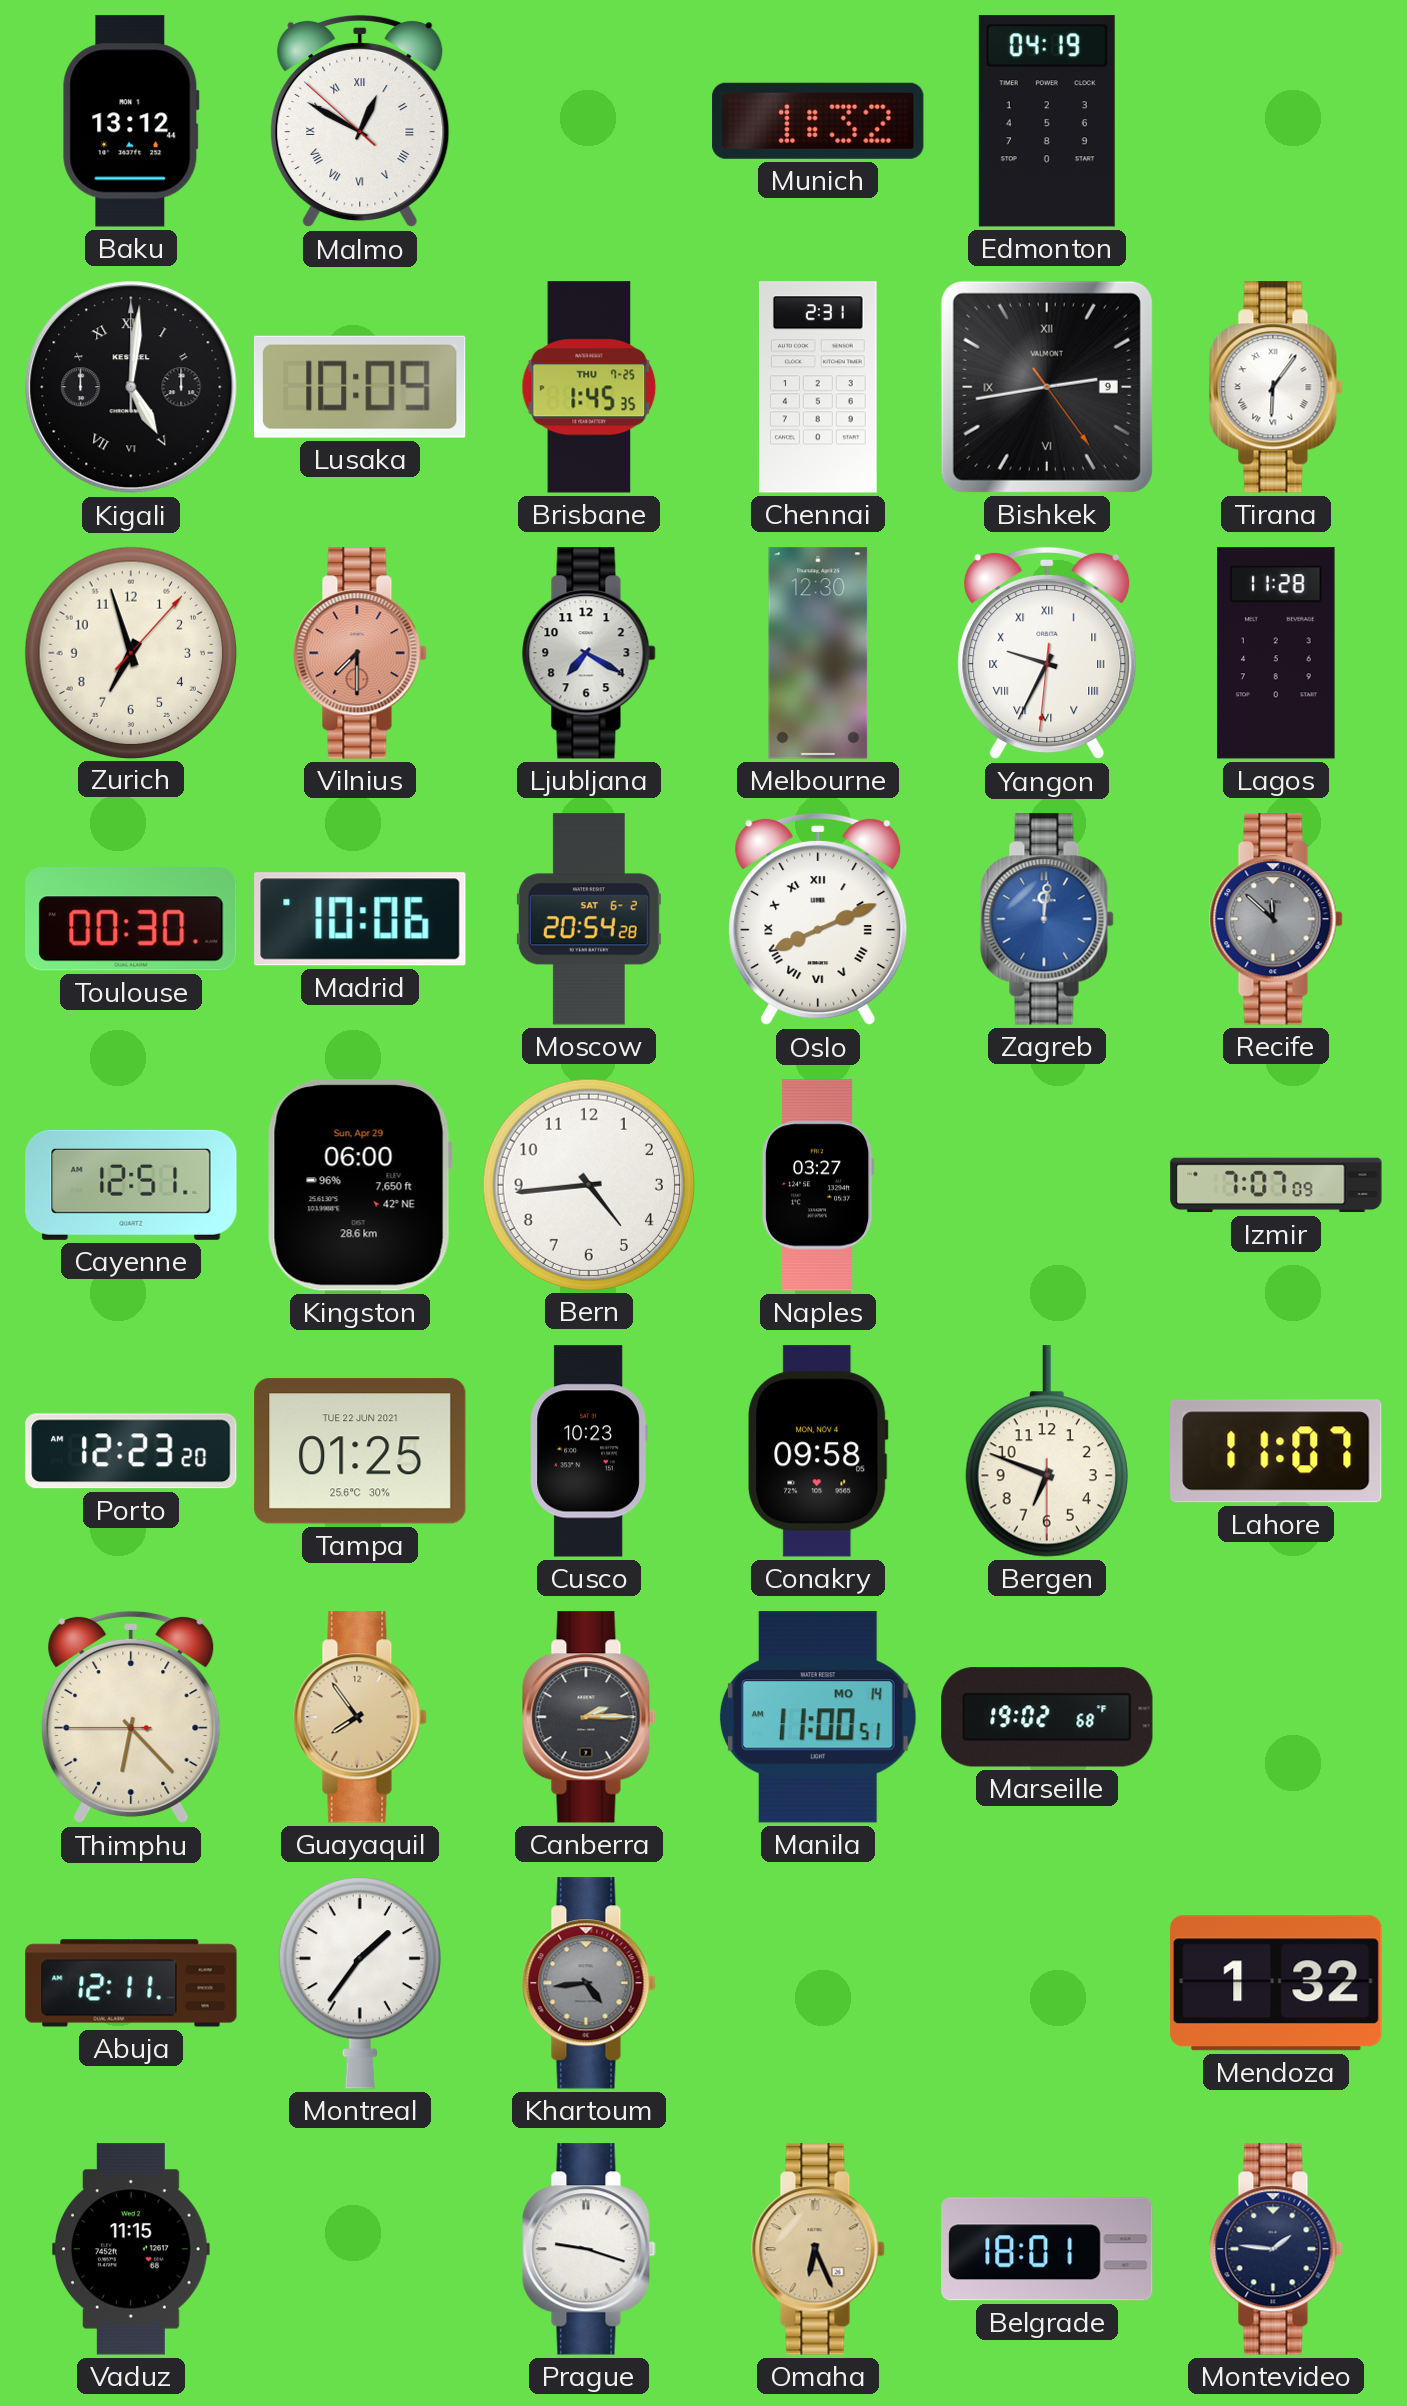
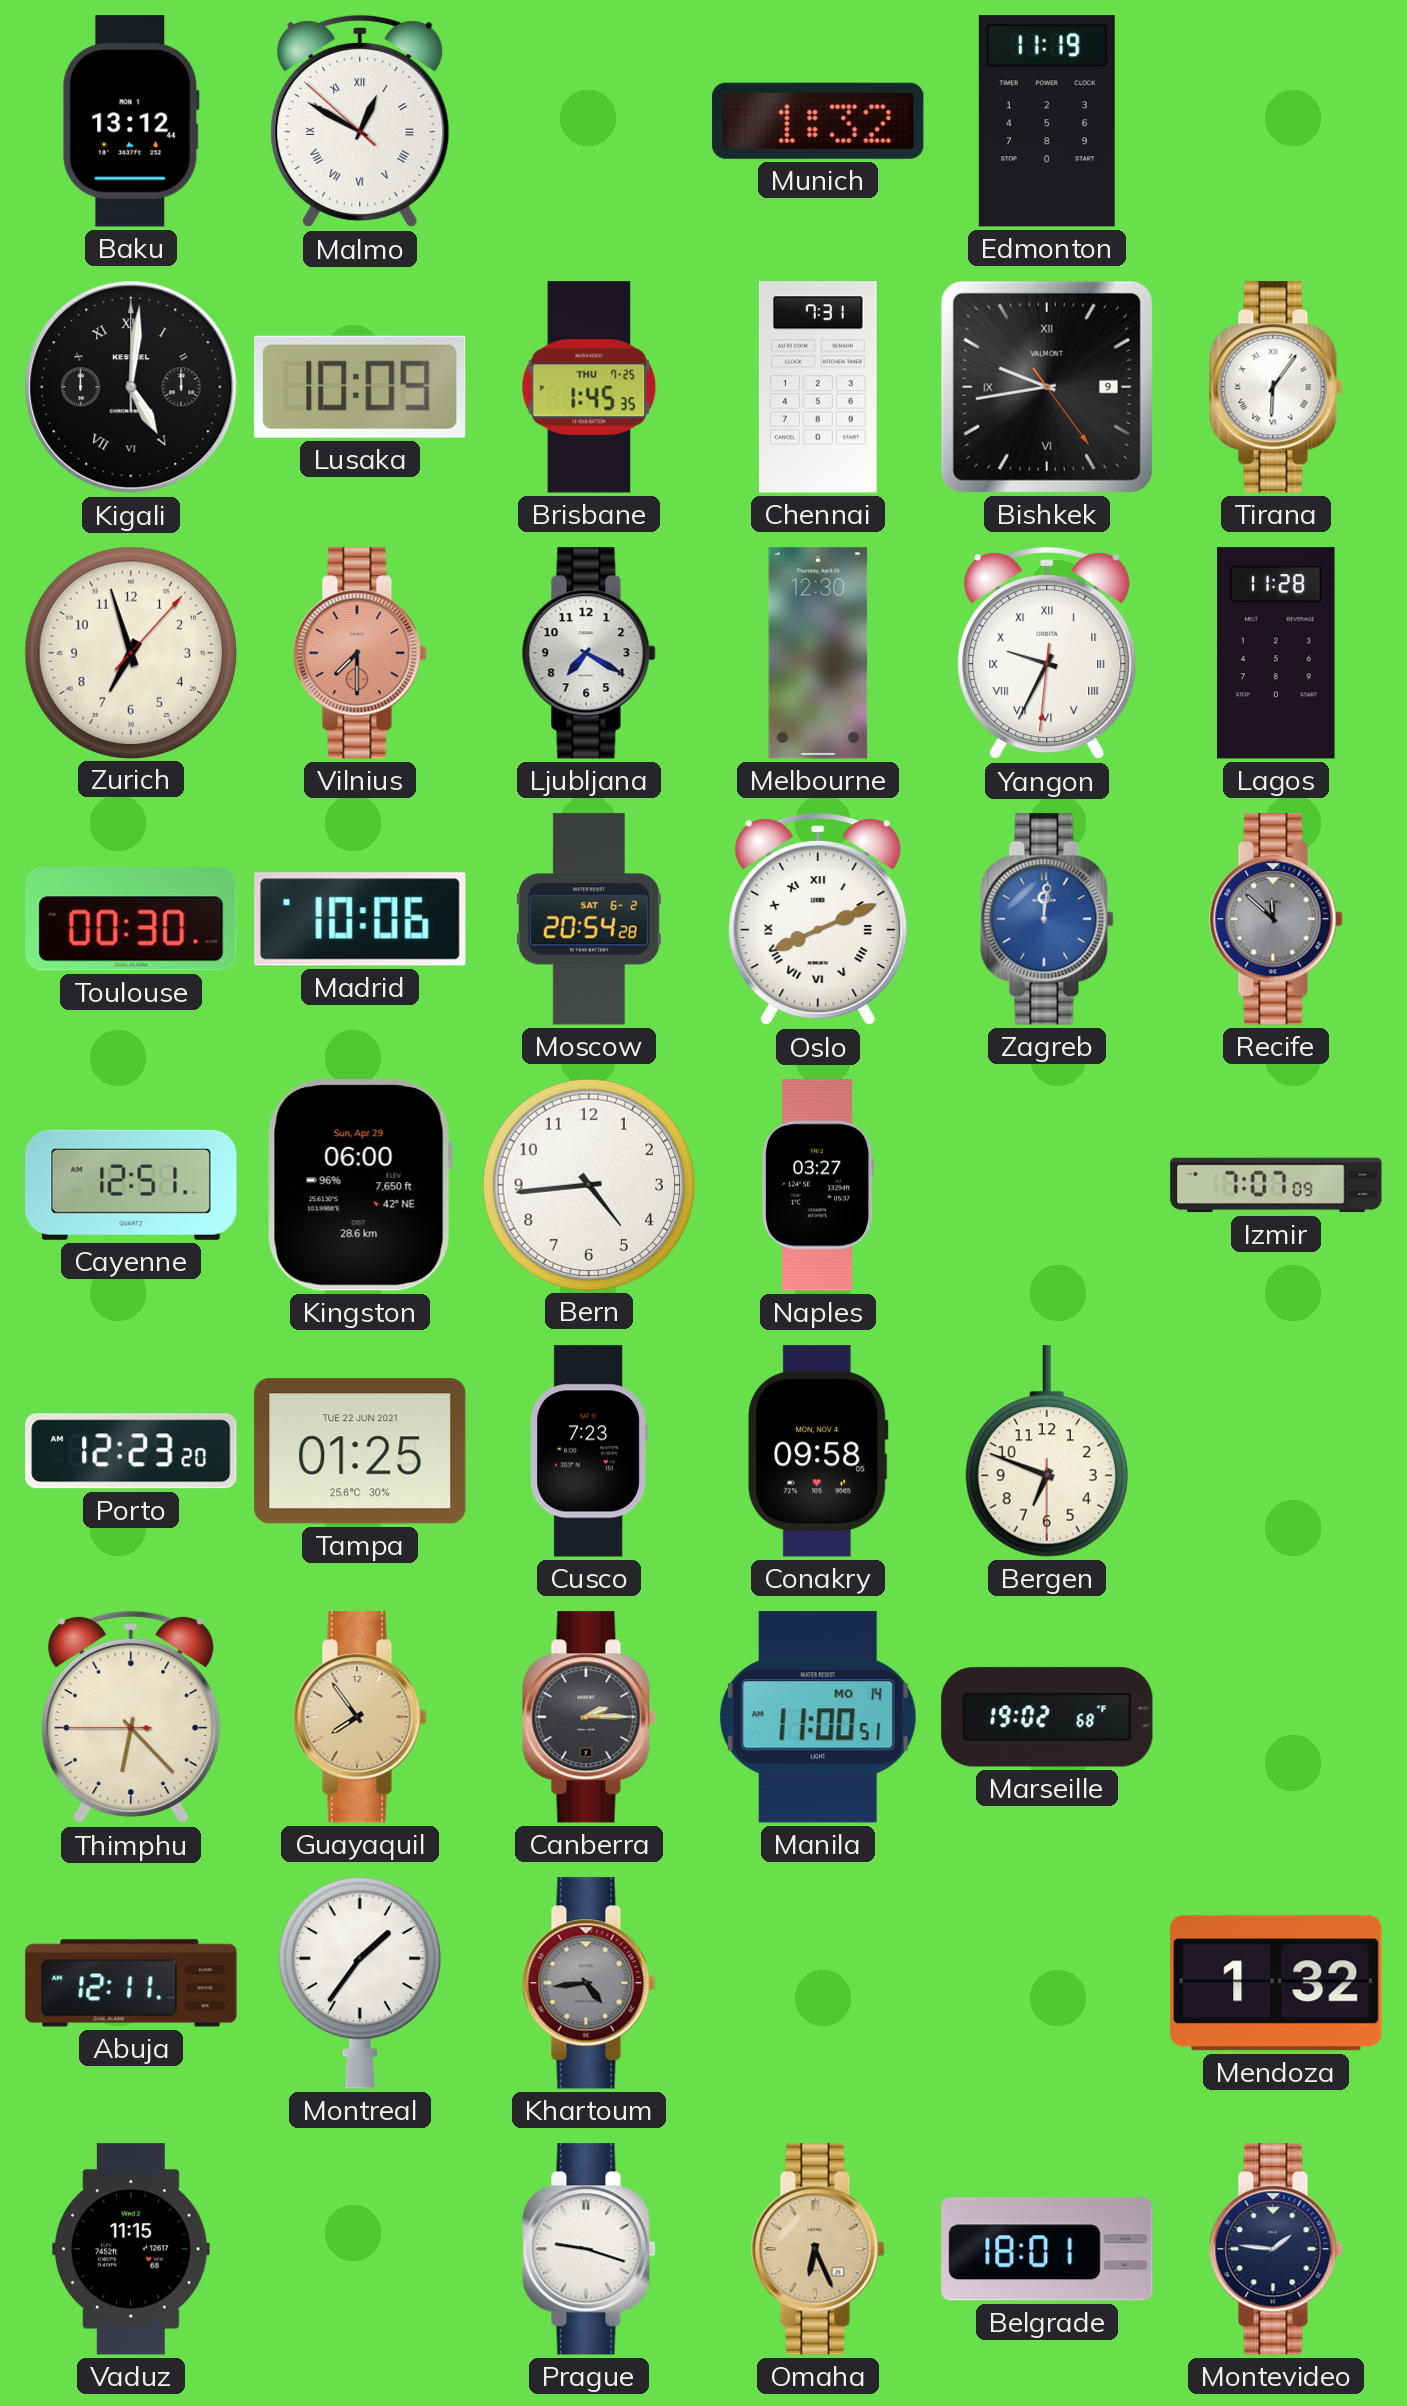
Edmonton: 04:19 -> 11:19 (1047, 121)
Chennai: 2:31 -> 7:31 (818, 387)
Bishkek: 2:43 -> 9:43 (1047, 387)
Cusco: 10:23 -> 7:23 (589, 1451)
Lahore: 11:07 -> none (1276, 1451)
